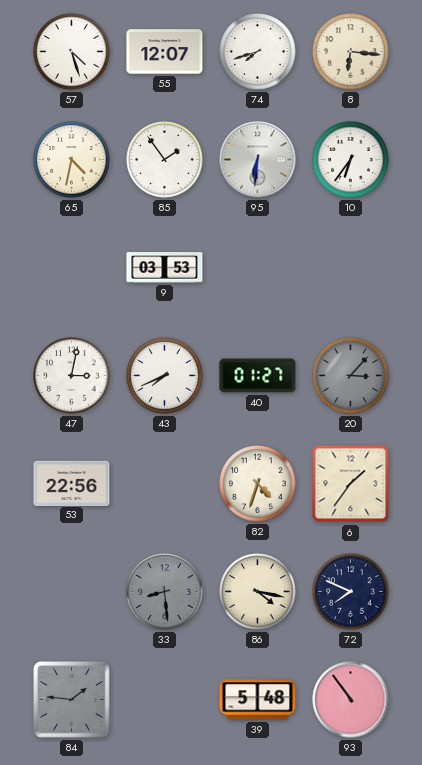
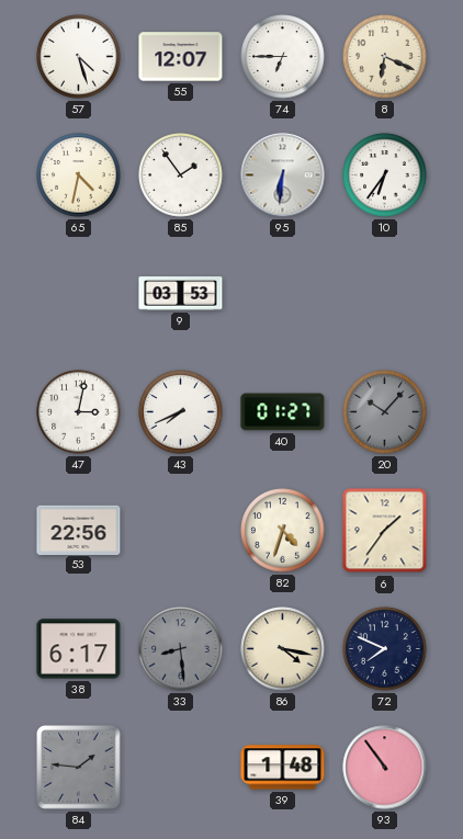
74: 7:42 -> 6:45 (283, 57)
8: 6:16 -> 6:19 (385, 57)
20: 3:07 -> 10:07 (385, 412)
38: none -> 6:17 (79, 649)
39: 5:48 -> 1:48 (283, 768)
